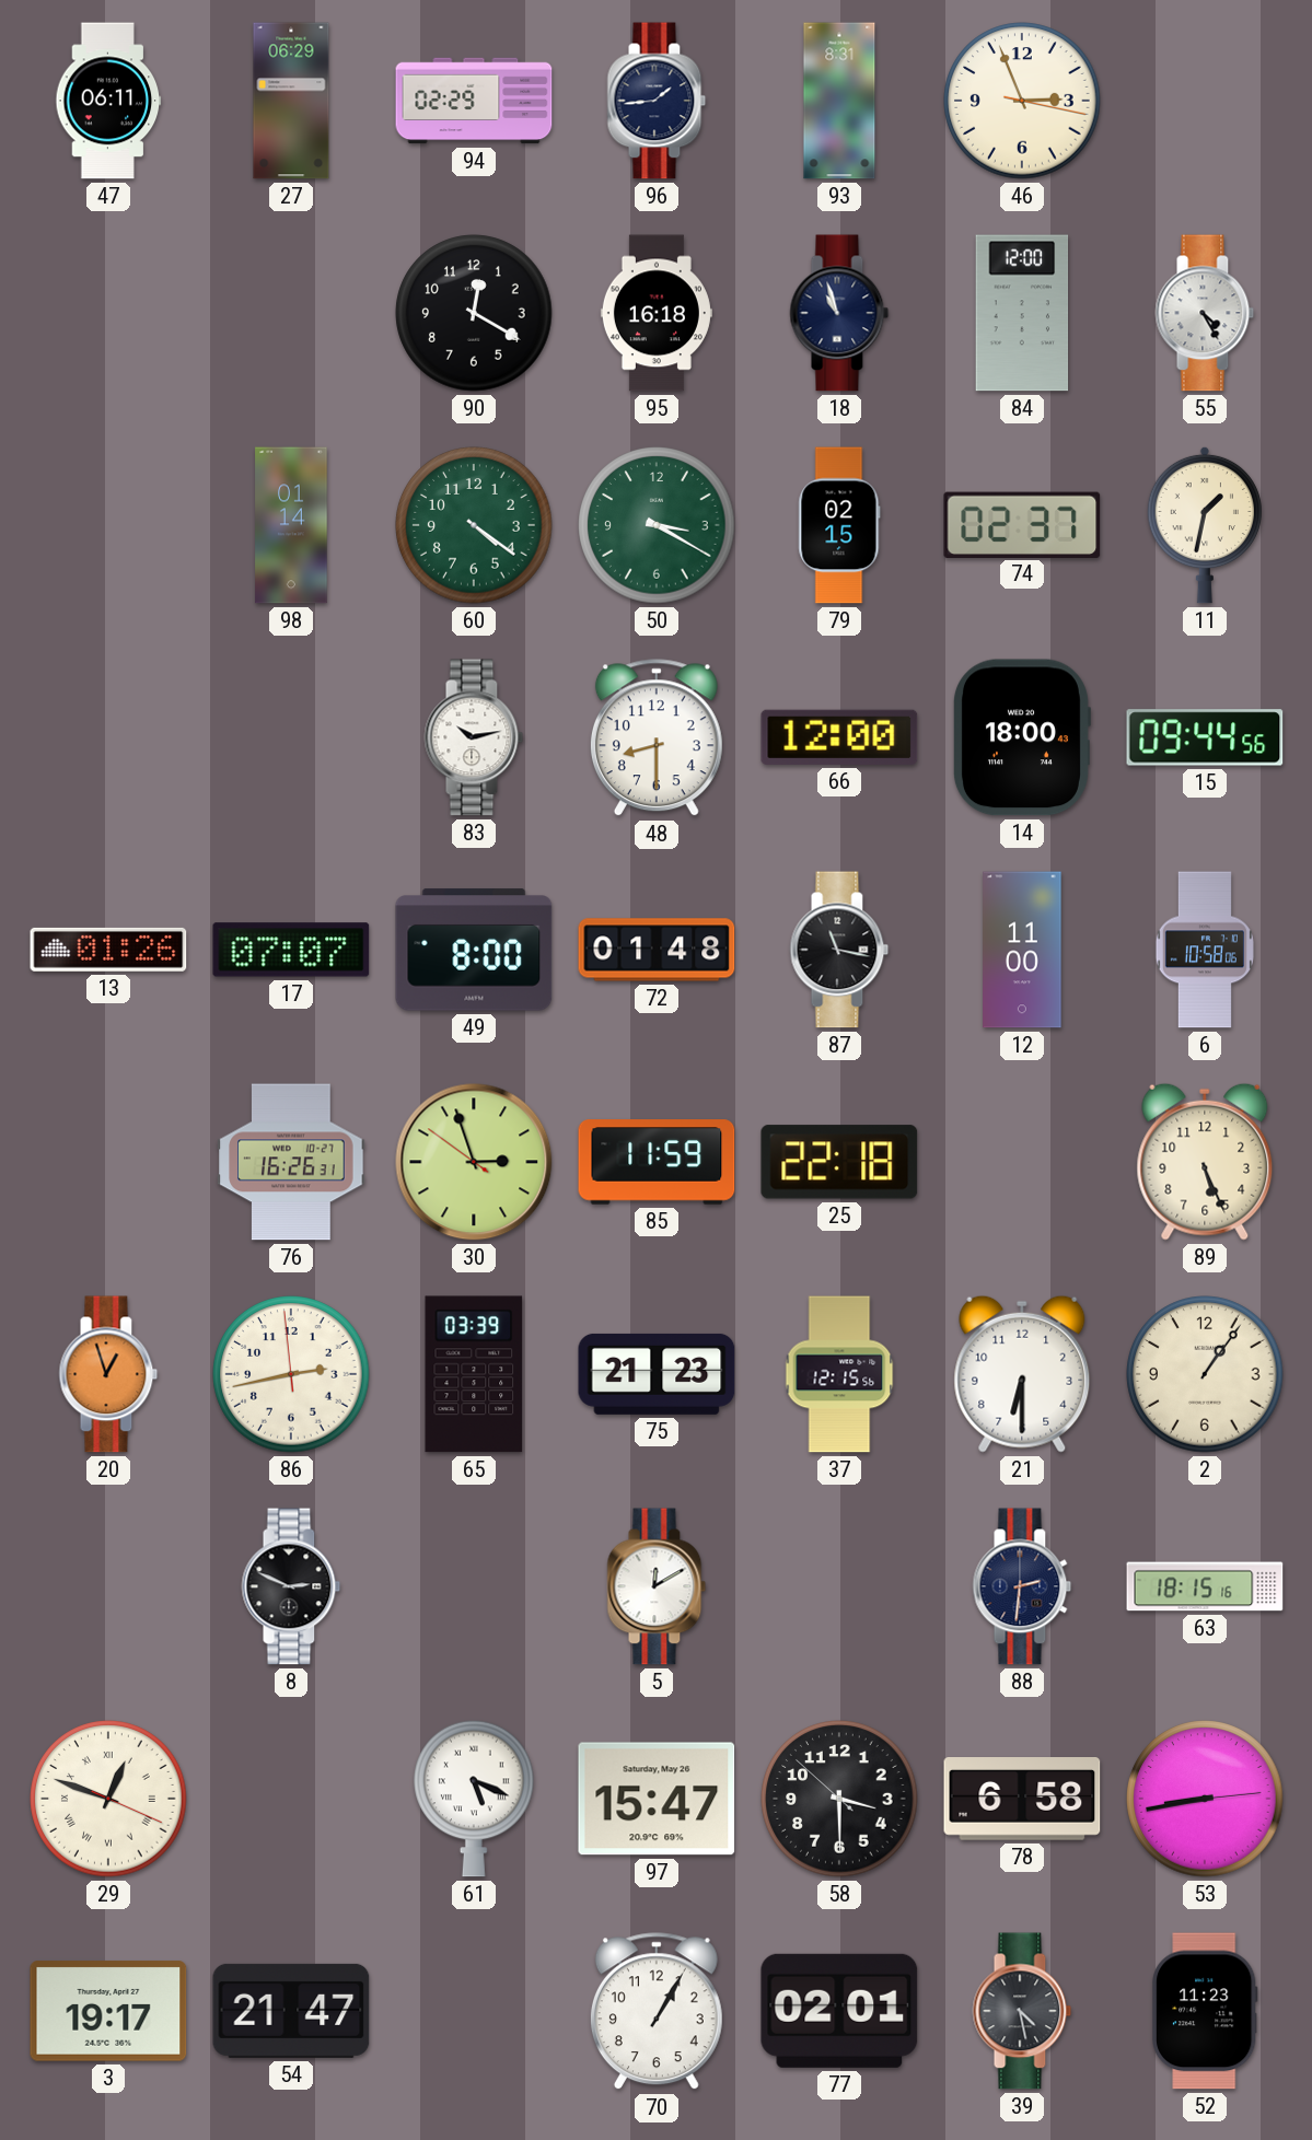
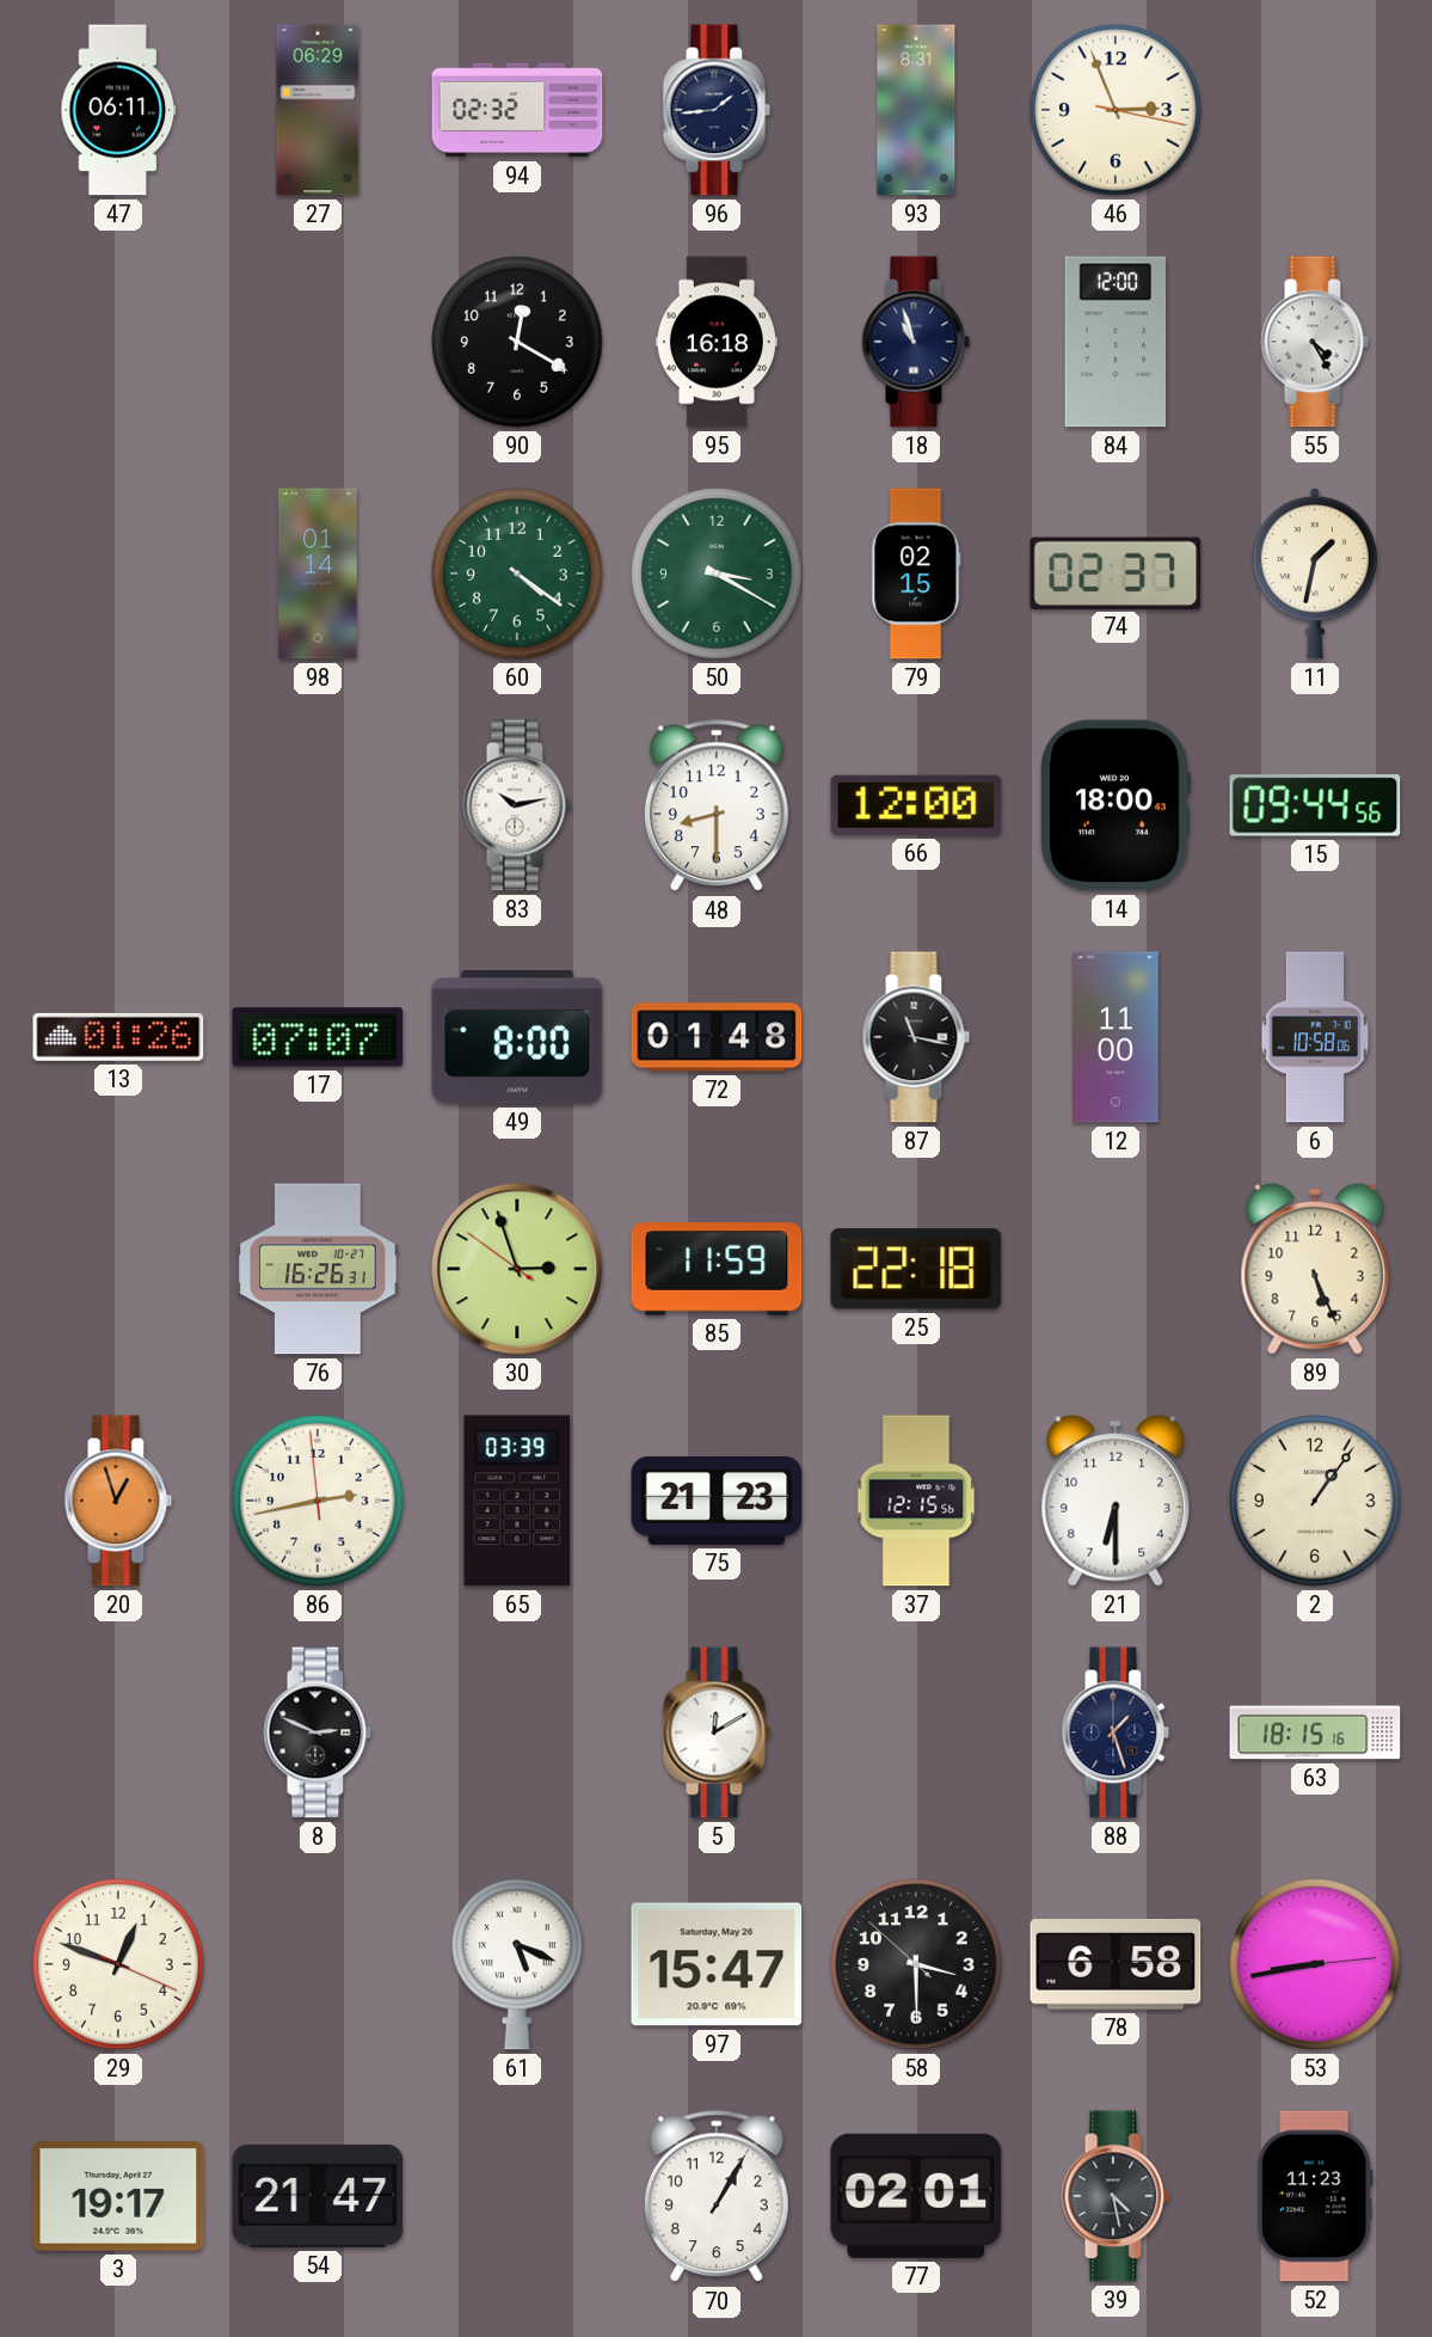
94: 02:29 -> 02:32 (517, 110)
88: 2:31 -> 1:27 (1116, 1732)
29 numerals: Roman -> Arabic (118, 1964)
